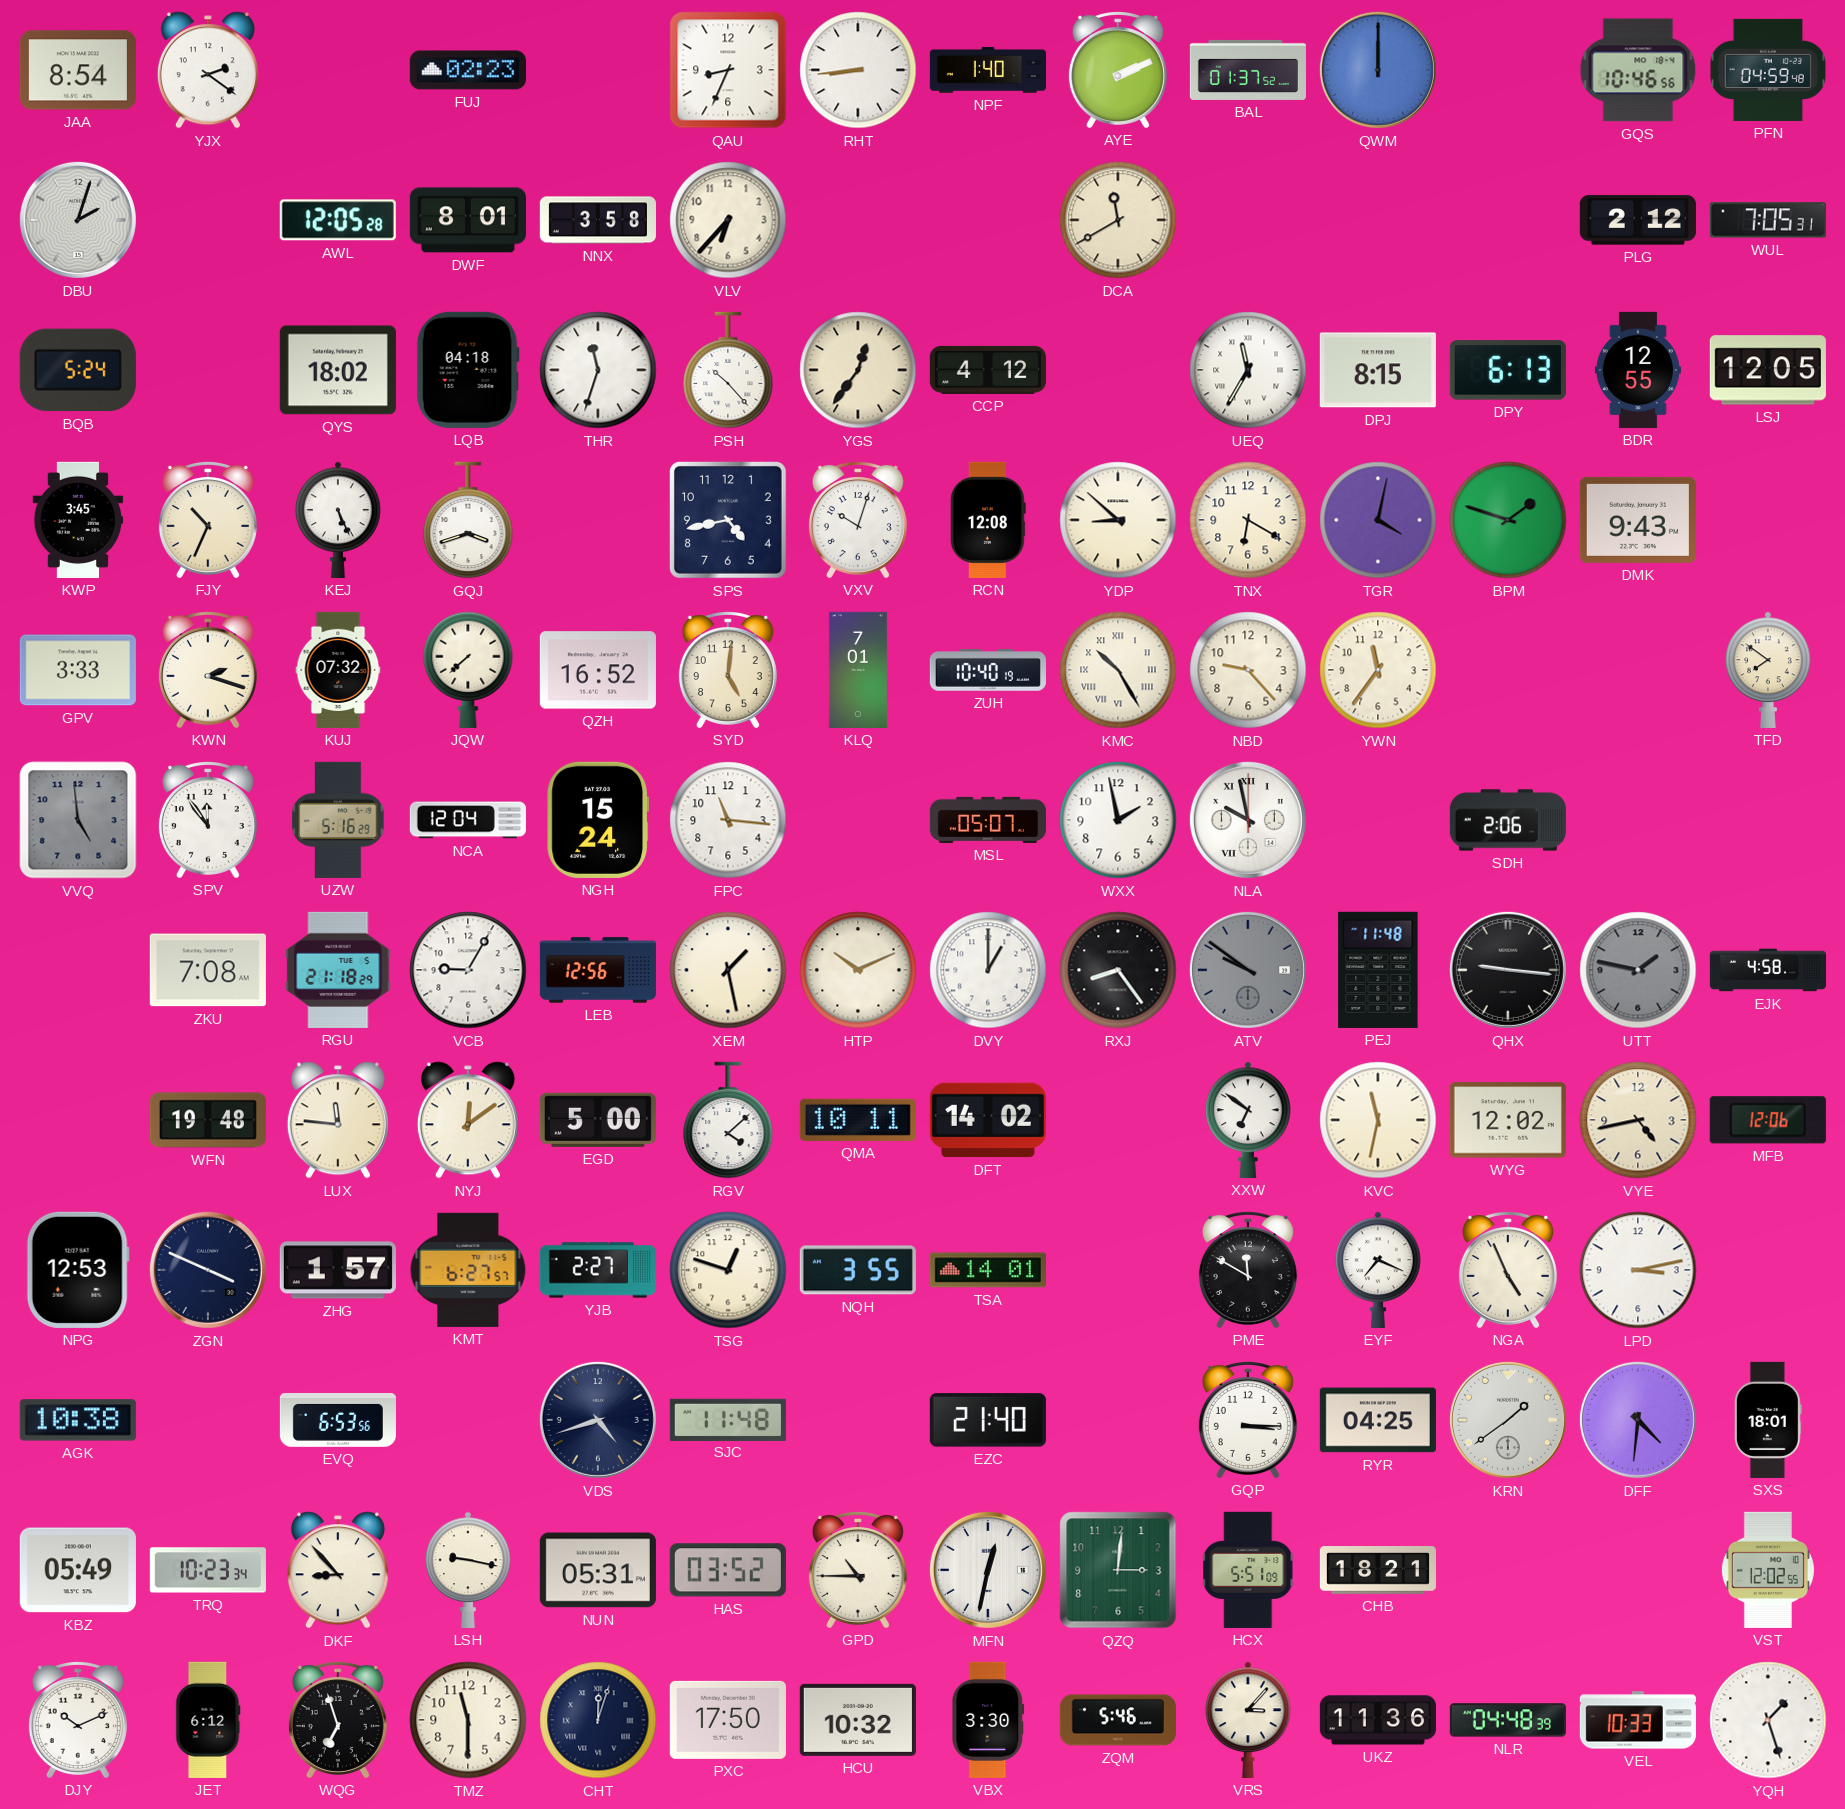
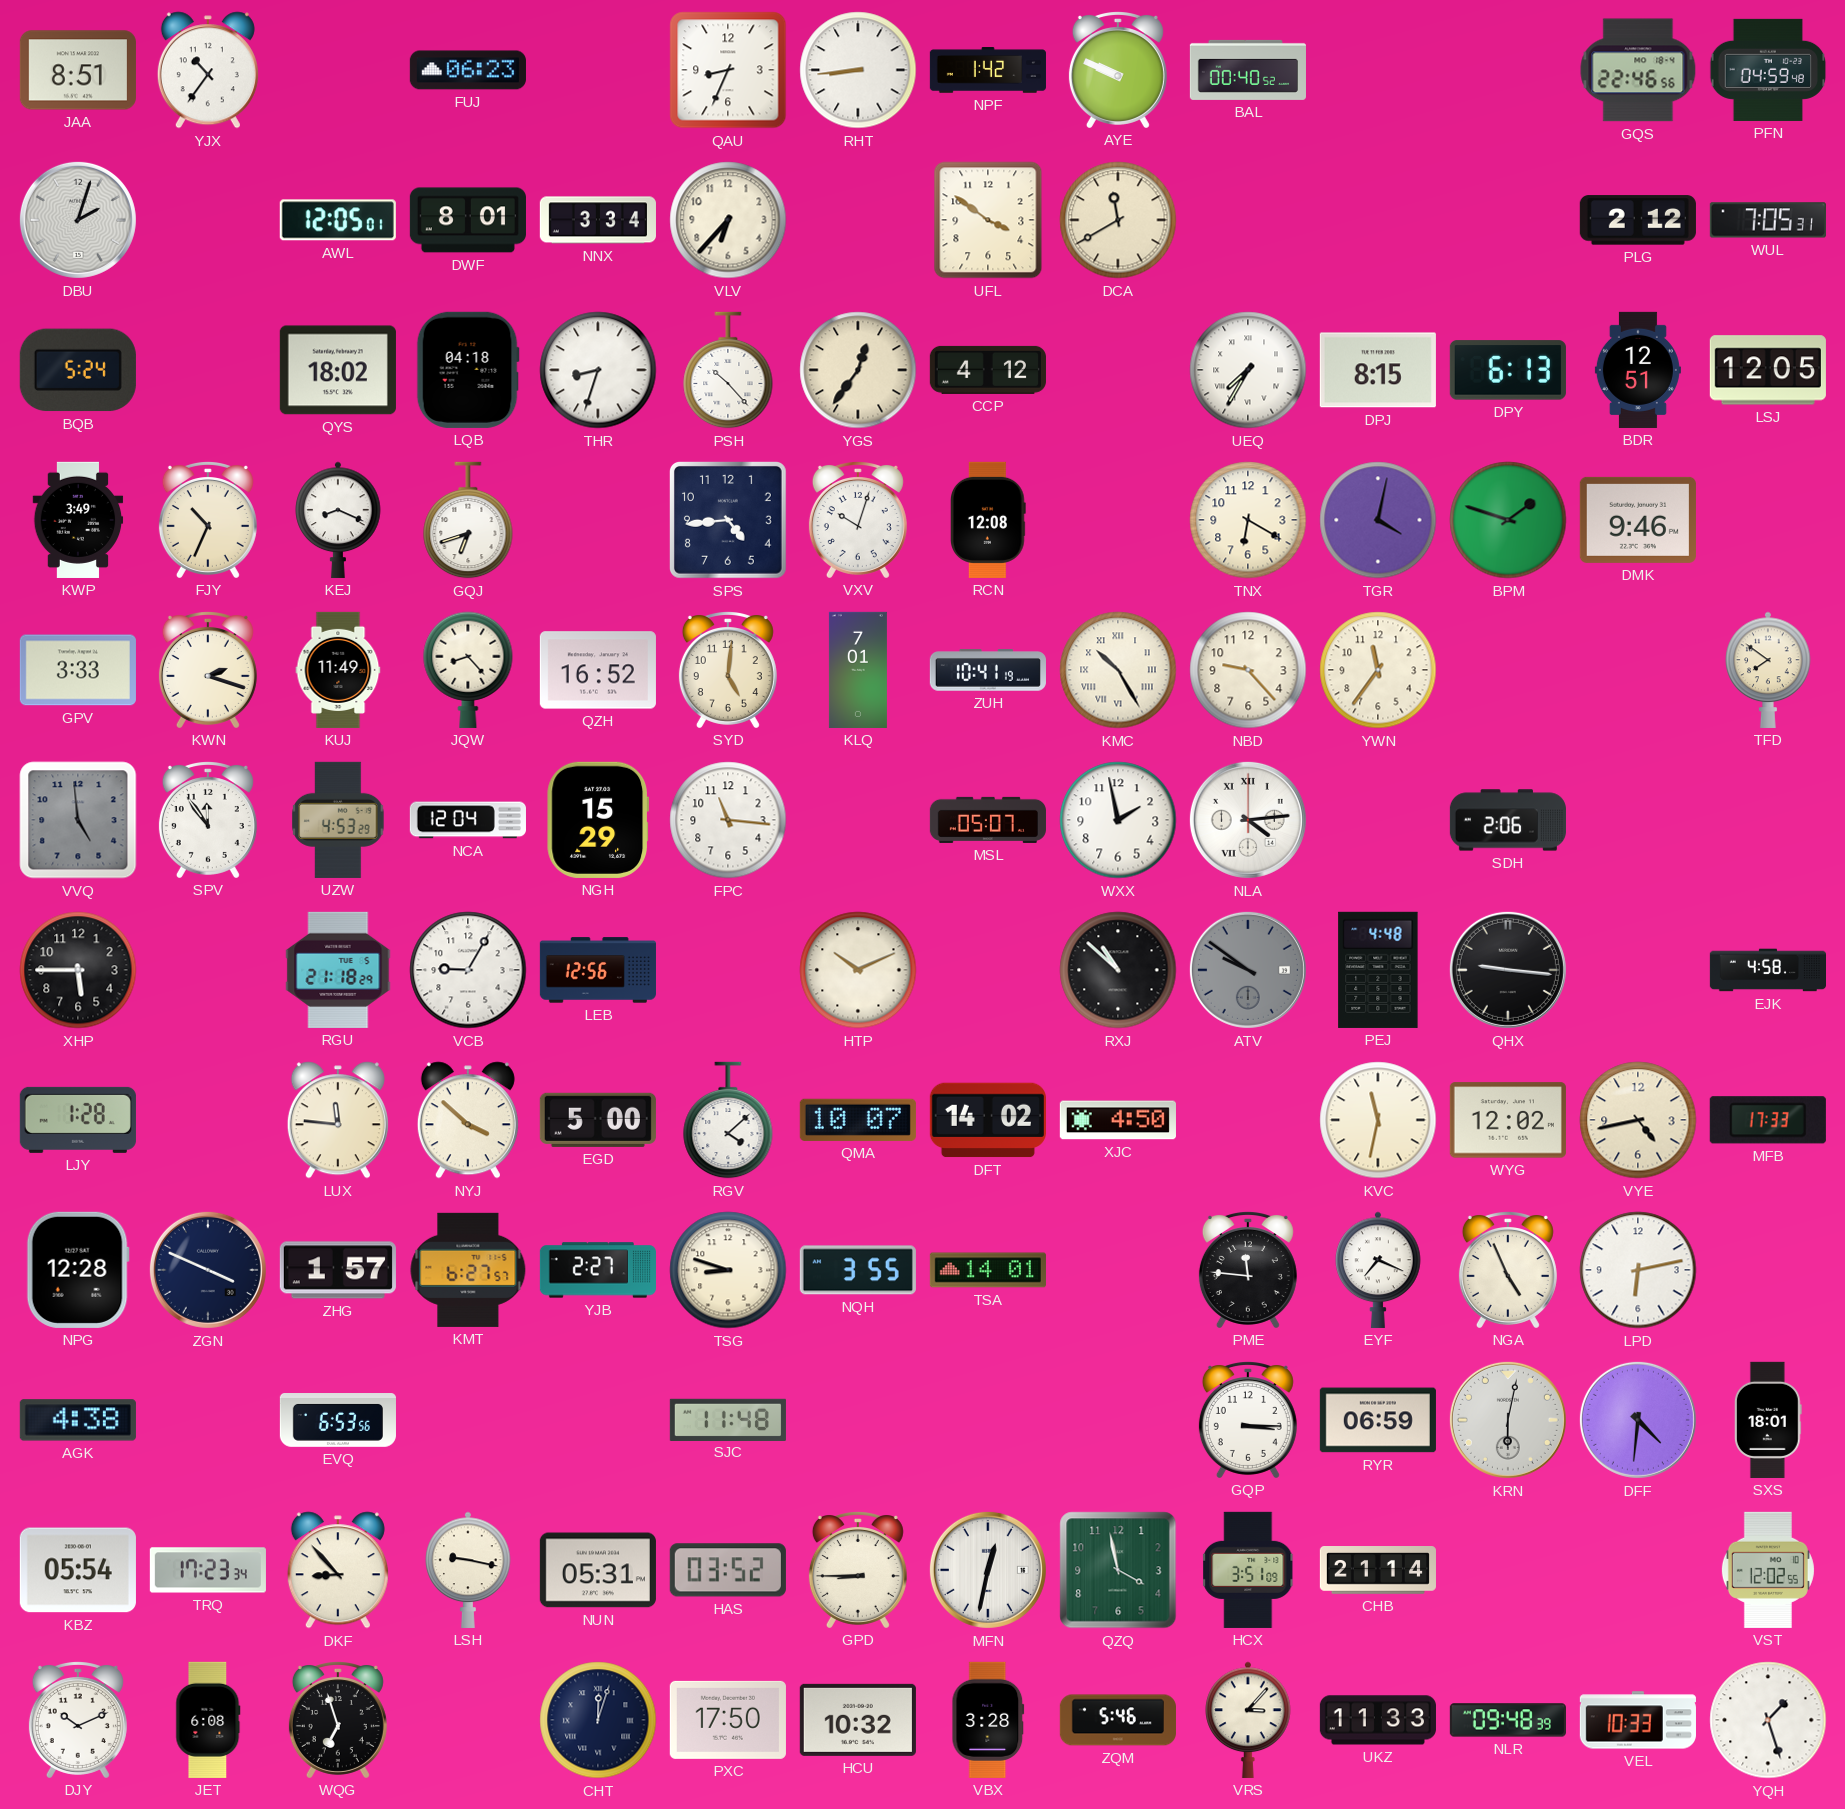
JAA: 8:54 -> 8:51 (78, 70)
YJX: 2:21 -> 10:36 (208, 70)
FUJ: 02:23 -> 06:23 (468, 70)
NPF: 1:40 -> 1:42 (988, 70)
AYE: 2:11 -> 9:49 (1118, 70)
BAL: 01:37 -> 00:40 (1248, 70)
QWM: 12:00 -> none (1378, 70)
GQS: 10:46 -> 22:46 (1638, 70)
AWL: 12:05:28 -> 12:05:01 (338, 220)
NNX: 3:58 -> 3:34 (598, 220)
UFL: none -> 3:51 (988, 220)
THR: 11:33 -> 8:33 (598, 370)
UEQ: 11:35 -> 7:35 (1248, 370)
BDR: 12:55 -> 12:51 (1638, 370)
KWP: 3:45 -> 3:49 (78, 520)
KEJ: 5:26 -> 8:19 (338, 520)
GQJ: 3:42 -> 6:42 (468, 520)
SPS: 4:43 -> 4:44 (728, 520)
YDP: 8:52 -> none (1118, 520)
DMK: 9:43 -> 9:46 (1638, 520)
KUJ: 07:32 -> 11:49 (338, 670)
JQW: 7:38 -> 8:23 (468, 670)
ZUH: 10:40 -> 10:41 (988, 670)
UZW: 5:16 -> 4:53 (338, 820)
NGH: 15:24 -> 15:29 (597, 820)
NLA: 9:58 -> 4:14 (1248, 820)
XHP: none -> 5:45 (78, 970)
ZKU: 7:08 -> none (208, 970)
XEM: 1:28 -> none (728, 970)
DVY: 1:00 -> none (988, 970)
RXJ: 8:24 -> 10:52 (1118, 970)
PEJ: 11:48 -> 4:48 (1378, 970)
UTT: 1:47 -> none (1638, 970)
LJY: none -> 1:28 (78, 1120)
WFN: 19:48 -> none (208, 1120)
NYJ: 12:09 -> 3:52 (468, 1120)
QMA: 10:11 -> 10:07 (858, 1120)
XJC: none -> 4:50 (1118, 1120)
XXW: 6:51 -> none (1248, 1120)
MFB: 12:06 -> 17:33 (1768, 1120)
NPG: 12:53 -> 12:28 (78, 1270)
TSG: 12:48 -> 8:48 (728, 1270)
PME: 11:50 -> 11:46 (1248, 1270)
LPD: 3:13 -> 6:13 (1638, 1270)
AGK: 10:38 -> 4:38 (78, 1420)
VDS: 4:42 -> none (598, 1420)
EZC: 21:40 -> none (988, 1420)
RYR: 04:25 -> 06:59 (1378, 1420)
KRN: 1:39 -> 6:02 (1508, 1420)
KBZ: 05:49 -> 05:54 (78, 1570)
TRQ: 10:23 -> 17:23 (208, 1570)
GPD: 10:45 -> 8:45 (858, 1570)
QZQ: 3:01 -> 3:58 (1118, 1570)
HCX: 5:51 -> 3:51 (1248, 1570)
CHB: 18:21 -> 21:14 (1378, 1570)
JET: 6:12 -> 6:08 (208, 1720)
TMZ: 11:30 -> none (468, 1720)
VBX: 3:30 -> 3:28 (988, 1720)
UKZ: 11:36 -> 11:33 (1378, 1720)
NLR: 04:48 -> 09:48 (1508, 1720)
